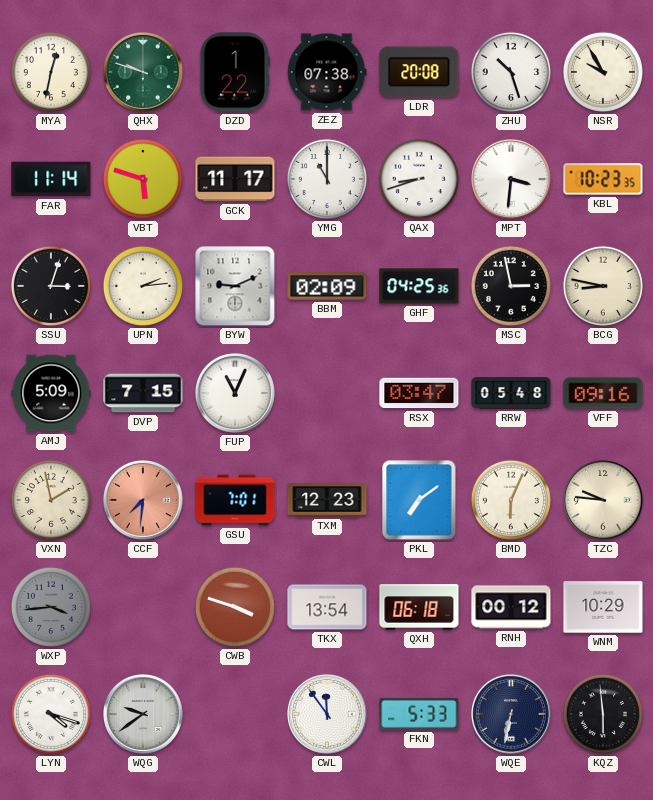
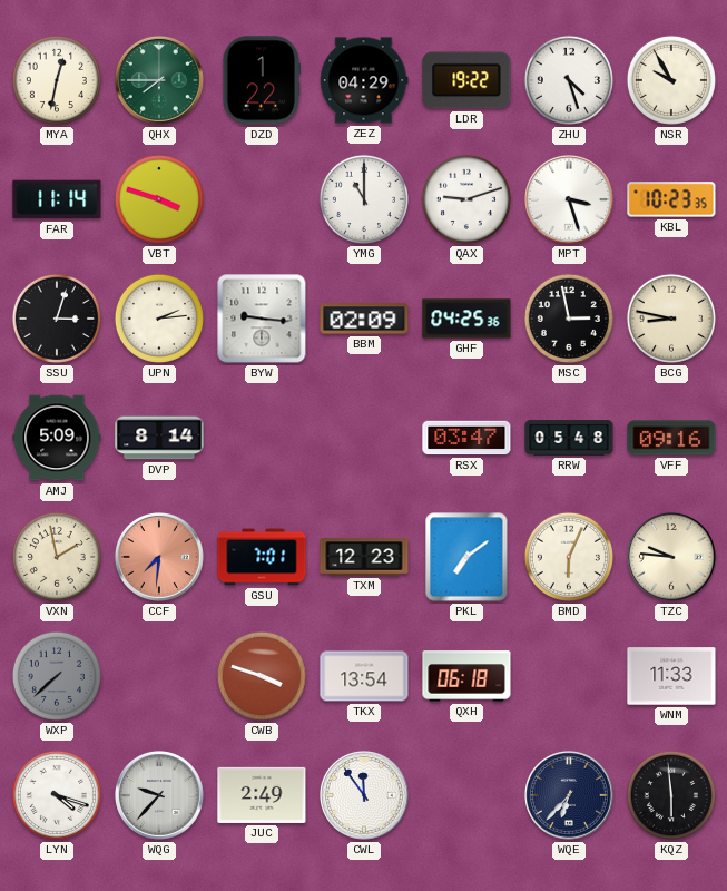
QHX: 9:48 -> 7:45 (159, 80)
ZEZ: 07:38 -> 04:29 (364, 80)
LDR: 20:08 -> 19:22 (466, 80)
ZHU: 10:27 -> 4:27 (569, 80)
VBT: 5:48 -> 3:48 (159, 199)
GCK: 11:17 -> none (235, 179)
QAX: 8:42 -> 9:12 (466, 199)
MPT: 3:31 -> 3:27 (569, 199)
BYW: 9:11 -> 9:16 (262, 319)
DVP: 7:15 -> 8:14 (159, 438)
FUP: 11:04 -> none (235, 393)
WXP: 3:44 -> 7:38 (57, 676)
RNH: 00:12 -> none (511, 607)
WNM: 10:29 -> 11:33 (671, 676)
WQG: 9:39 -> 9:37 (159, 795)
JUC: none -> 2:49 (262, 795)
FKN: 5:33 -> none (419, 714)
WQE: 6:32 -> 6:37 (569, 795)
